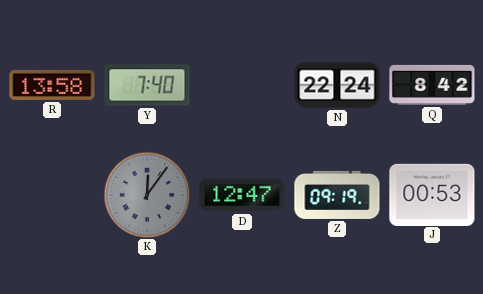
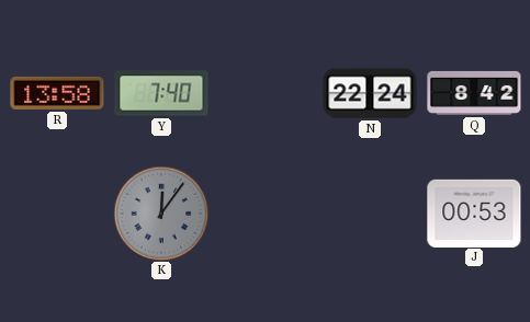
D: 12:47 -> none (242, 195)
Z: 09:19 -> none (337, 195)
